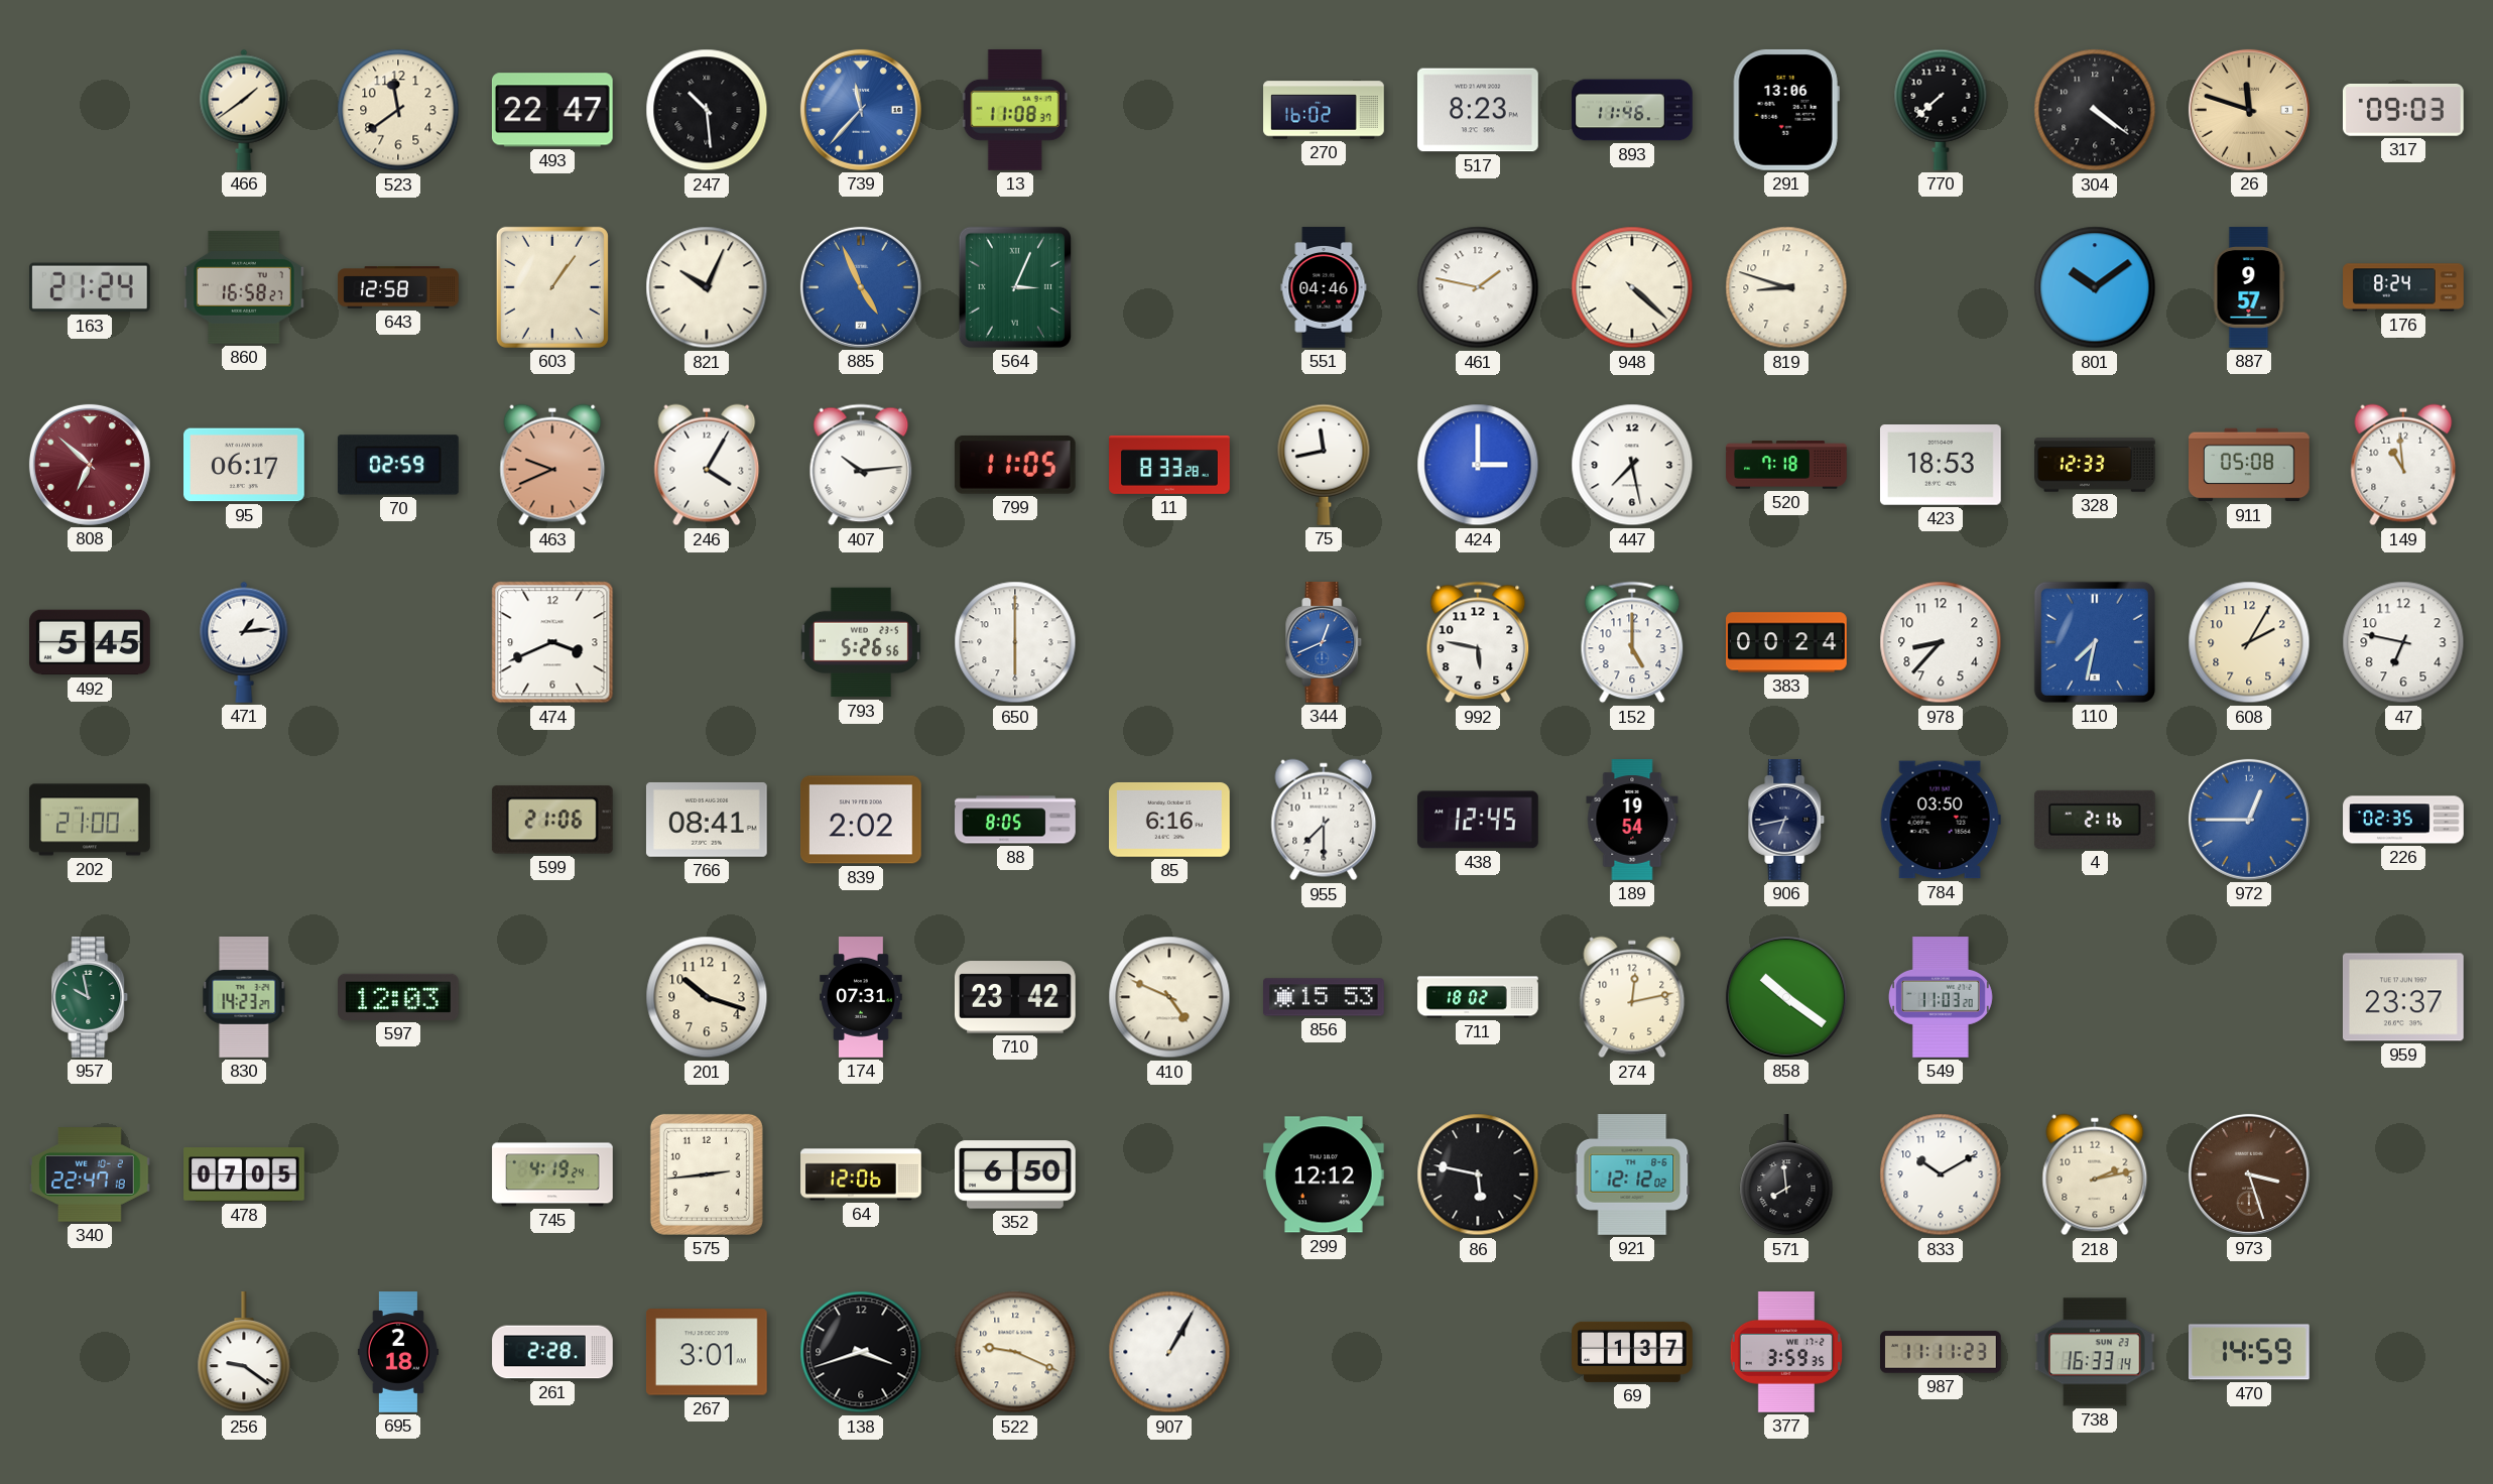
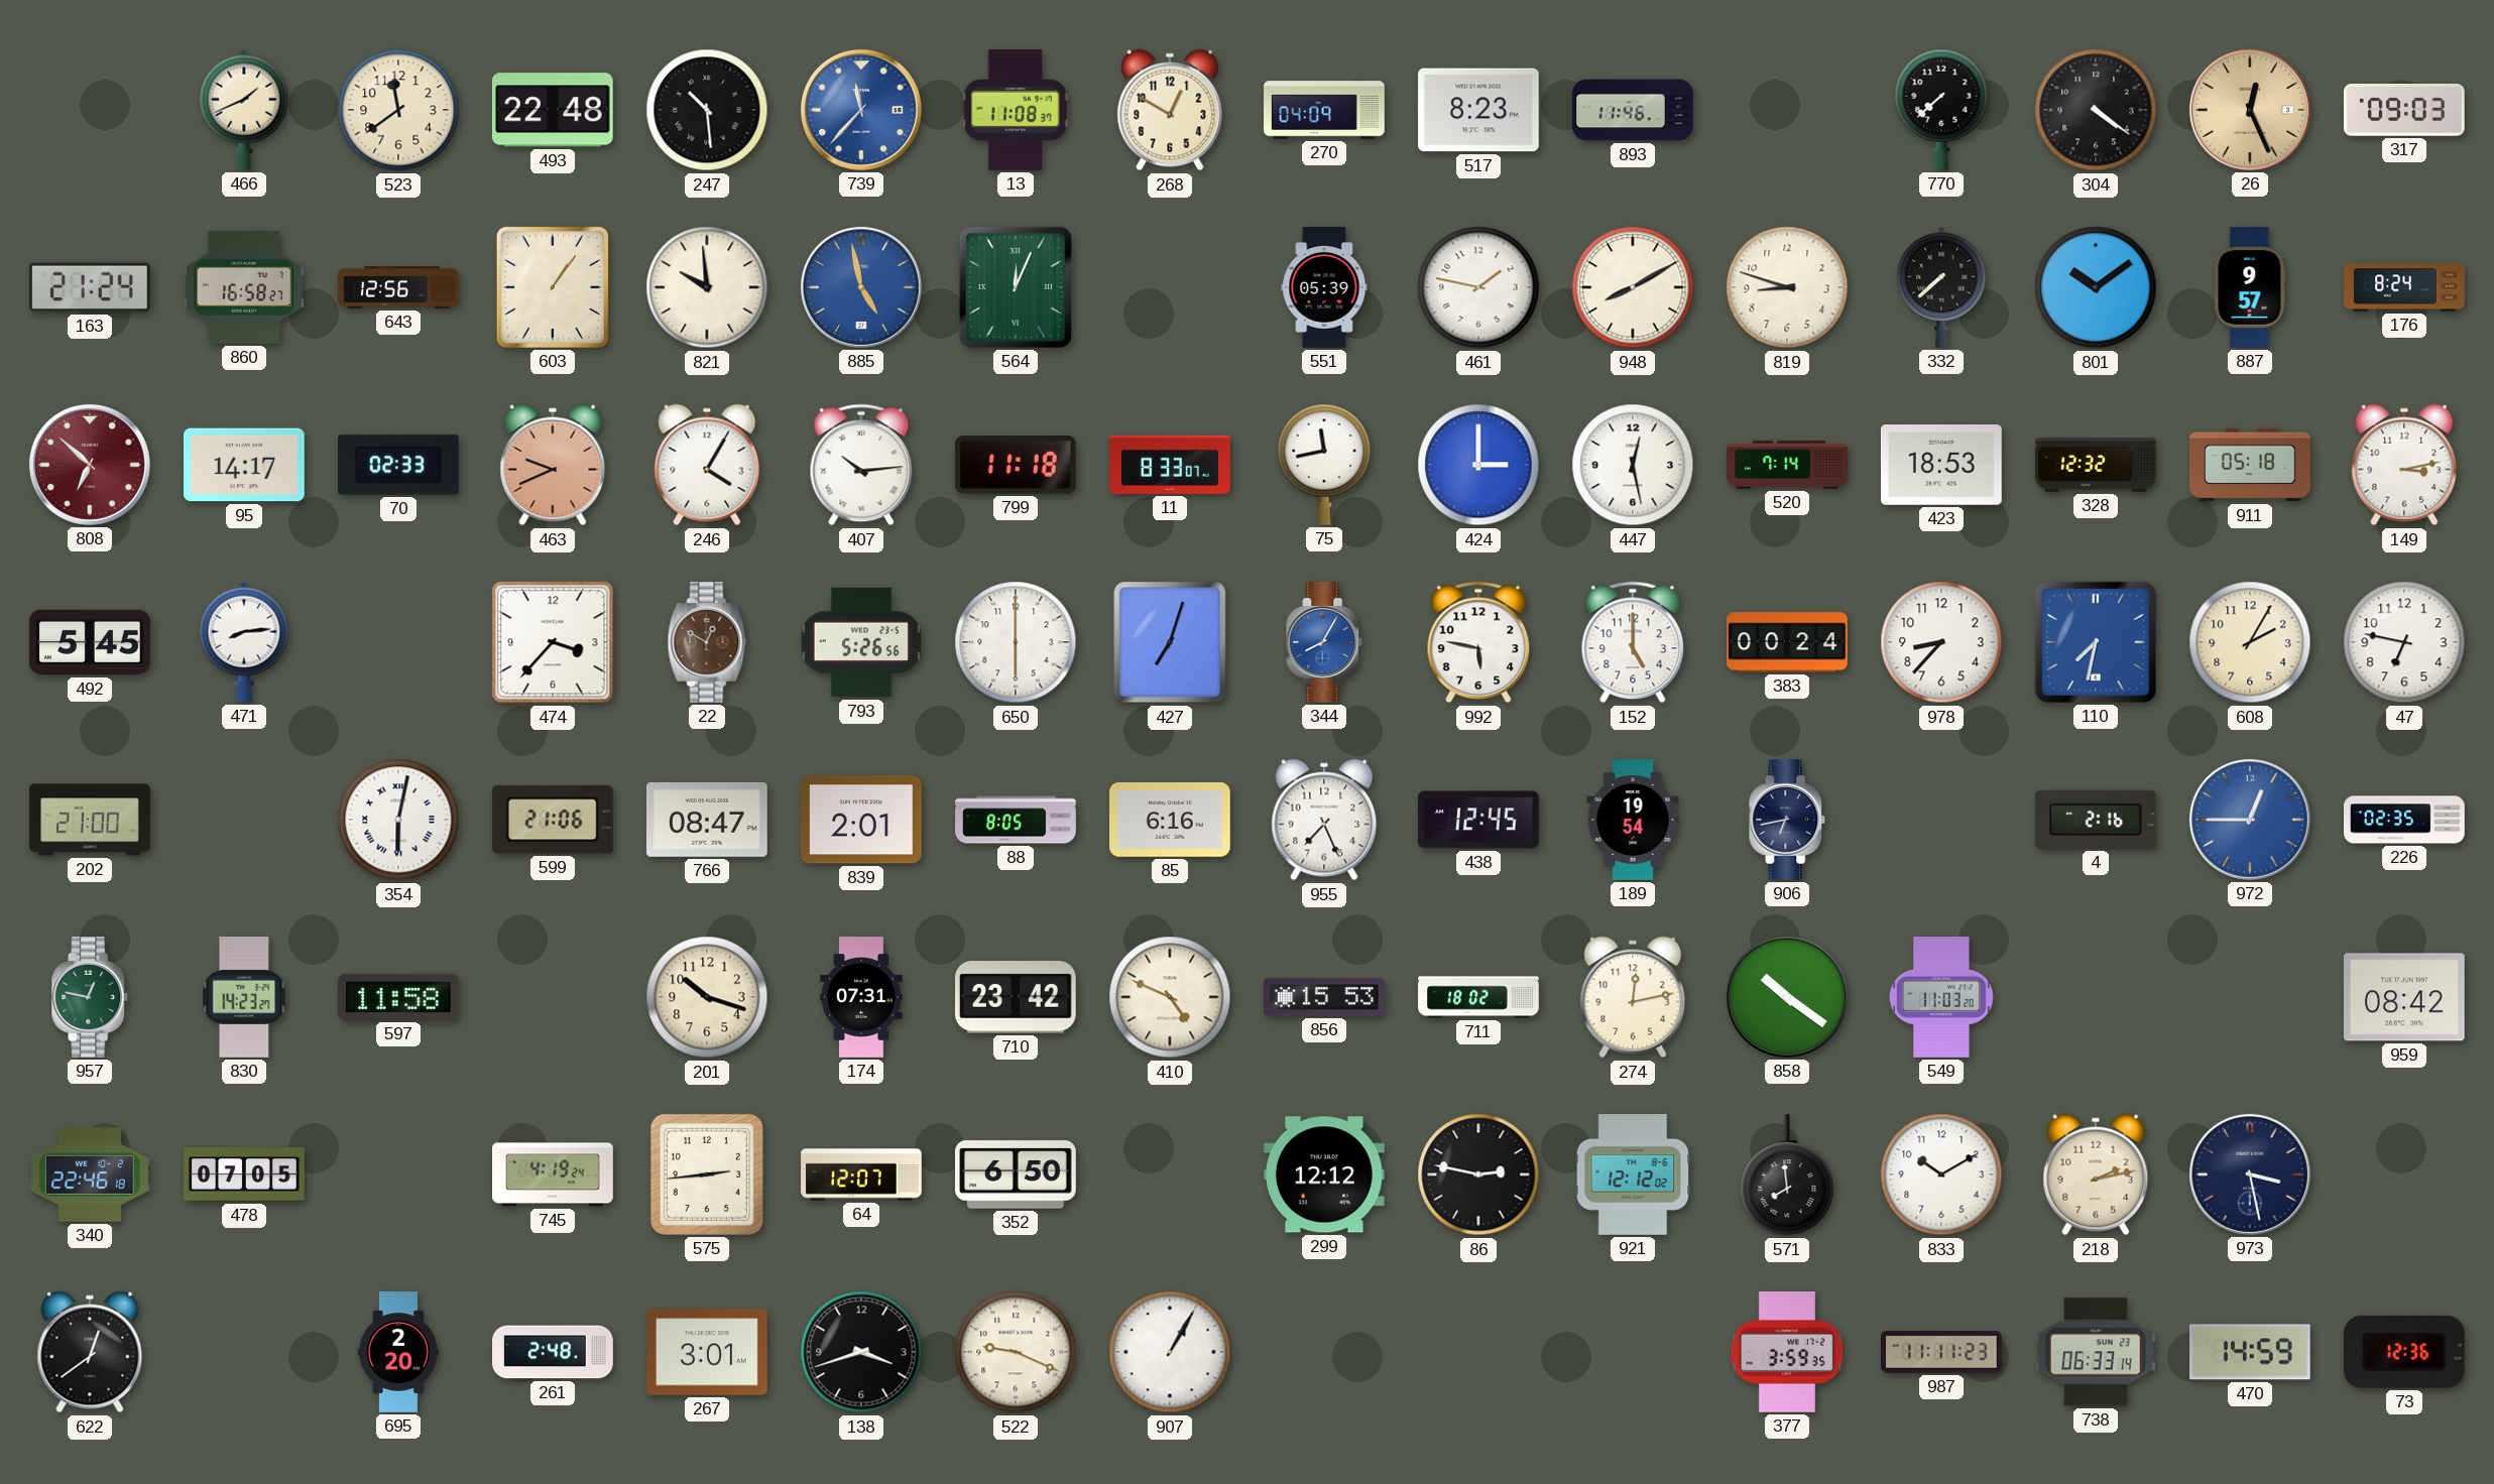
466: 1:39 -> 1:41 (244, 110)
493: 22:47 -> 22:48 (553, 110)
268: none -> 12:50 (1170, 110)
270: 16:02 -> 04:09 (1324, 110)
291: 13:06 -> none (1786, 110)
26: 11:48 -> 12:26 (2250, 110)
643: 12:58 -> 12:56 (398, 287)
821: 10:04 -> 9:59 (707, 287)
885: 4:56 -> 4:58 (861, 287)
564: 3:04 -> 12:04 (1016, 287)
551: 04:46 -> 05:39 (1324, 287)
948: 4:22 -> 8:10 (1633, 287)
332: none -> 7:38 (1941, 287)
95: 06:17 -> 14:17 (245, 465)
70: 02:59 -> 02:33 (398, 465)
799: 11:05 -> 11:18 (1016, 466)
11: 8:33:28 -> 8:33:07 (1170, 465)
447: 7:28 -> 12:28 (1633, 465)
520: 7:18 -> 7:14 (1787, 465)
328: 12:33 -> 12:32 (2096, 465)
911: 05:08 -> 05:18 (2251, 465)
149: 10:59 -> 3:13 (2404, 465)
471: 1:14 -> 8:14 (244, 642)
474: 3:41 -> 3:37 (553, 642)
22: none -> 12:50 (707, 643)
427: none -> 7:03 (1170, 642)
344: 12:41 -> 8:05 (1324, 643)
354: none -> 6:02 (398, 820)
766: 08:41 -> 08:47 (707, 820)
839: 2:02 -> 2:01 (862, 820)
955: 7:30 -> 7:26 (1324, 820)
784: 03:50 -> none (1941, 820)
957: 9:58 -> 12:47 (90, 998)
597: 12:03 -> 11:58 (399, 997)
959: 23:37 -> 08:42 (2404, 997)
340: 22:47 -> 22:46 (91, 1174)
64: 12:06 -> 12:07 (861, 1174)
86: 5:47 -> 2:47 (1478, 1174)
973: 3:27 -> 3:28 (2250, 1174)
973 dial: brown -> navy (2250, 1174)
622: none -> 12:39 (90, 1352)
256: 9:21 -> none (244, 1353)
695: 2:18 -> 2:20 (398, 1352)
261: 2:28 -> 2:48 (553, 1352)
69: 1:37 -> none (1632, 1352)
738: 16:33 -> 06:33 (2096, 1352)
73: none -> 12:36 (2404, 1352)
